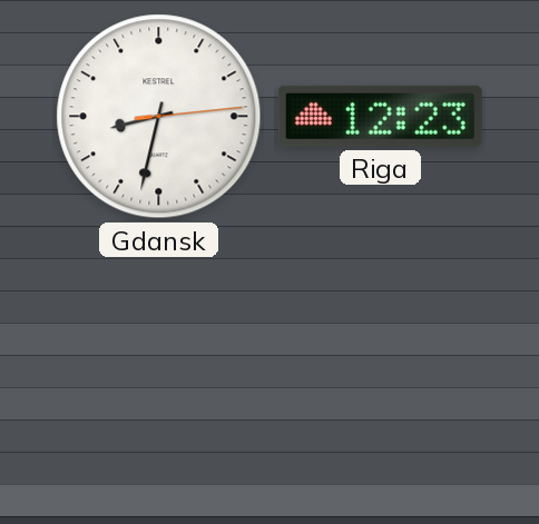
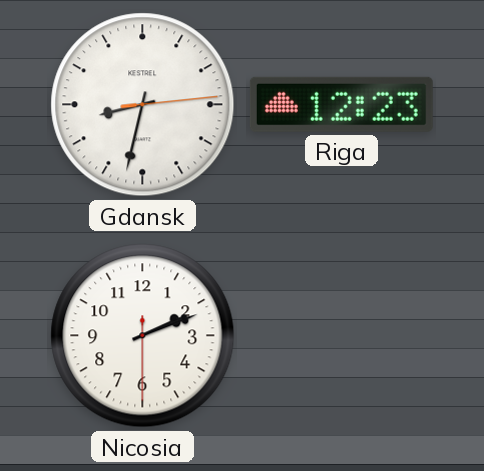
Nicosia: none -> 2:11 (143, 336)
